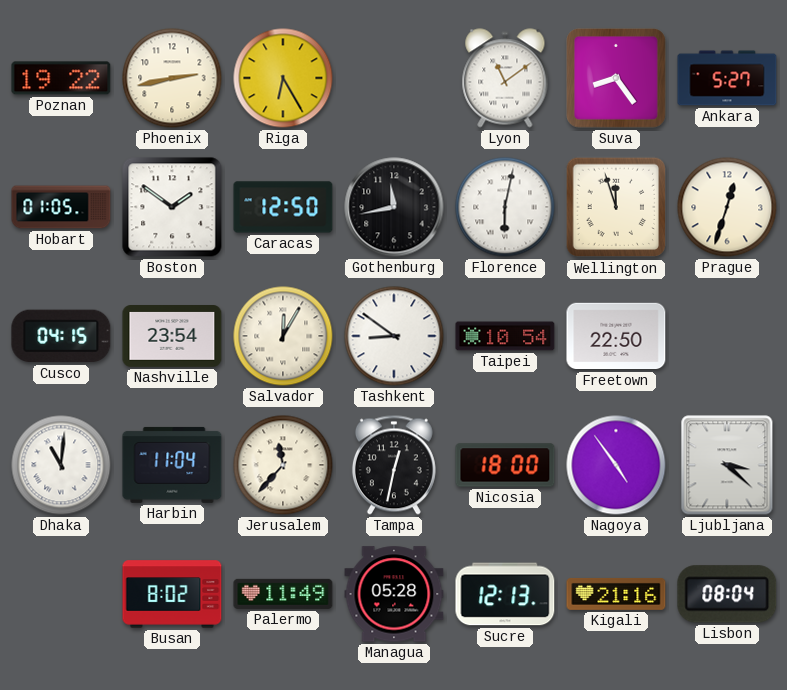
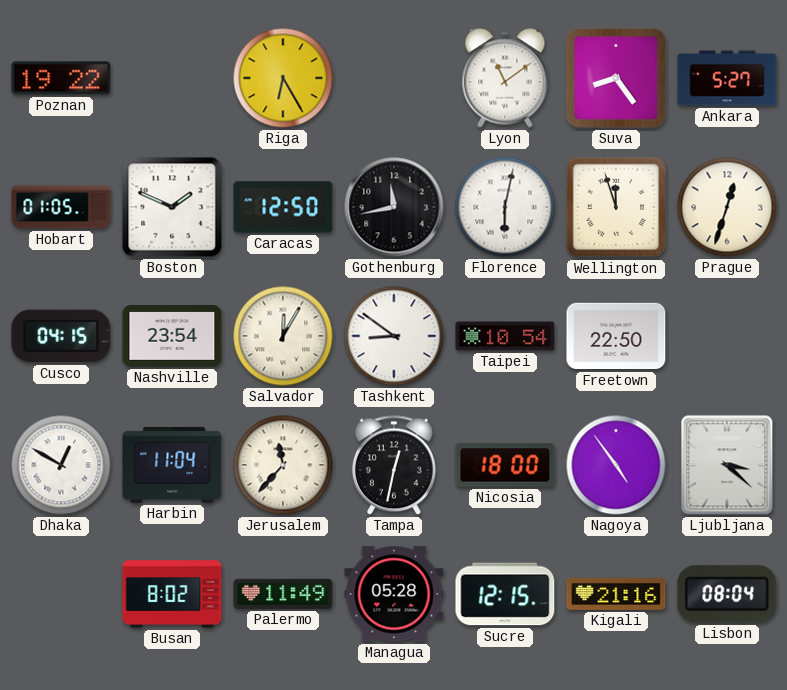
Phoenix: 2:43 -> none (172, 78)
Boston: 1:51 -> 1:49 (172, 207)
Dhaka: 11:01 -> 12:50 (61, 465)
Sucre: 12:13 -> 12:15 (505, 594)
